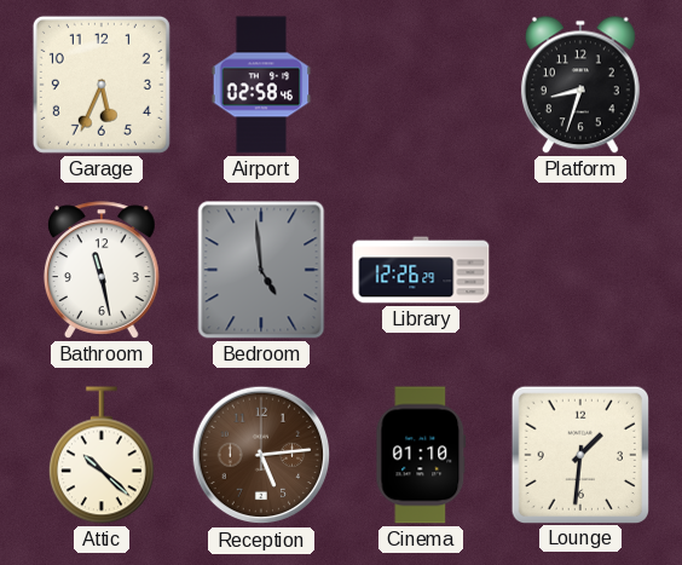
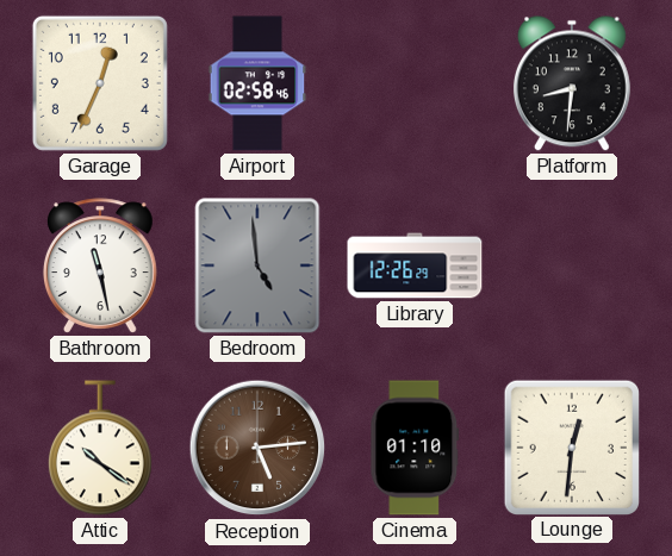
Garage: 5:34 -> 12:34 (100, 83)
Platform: 8:33 -> 8:31 (572, 83)
Attic: 10:22 -> 10:21 (100, 448)
Lounge: 1:31 -> 12:31 (571, 446)
